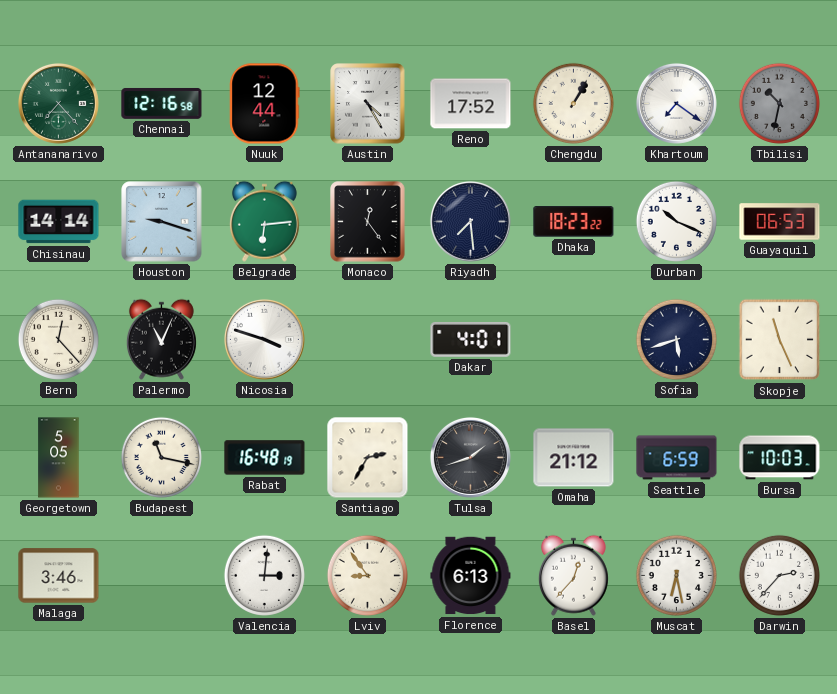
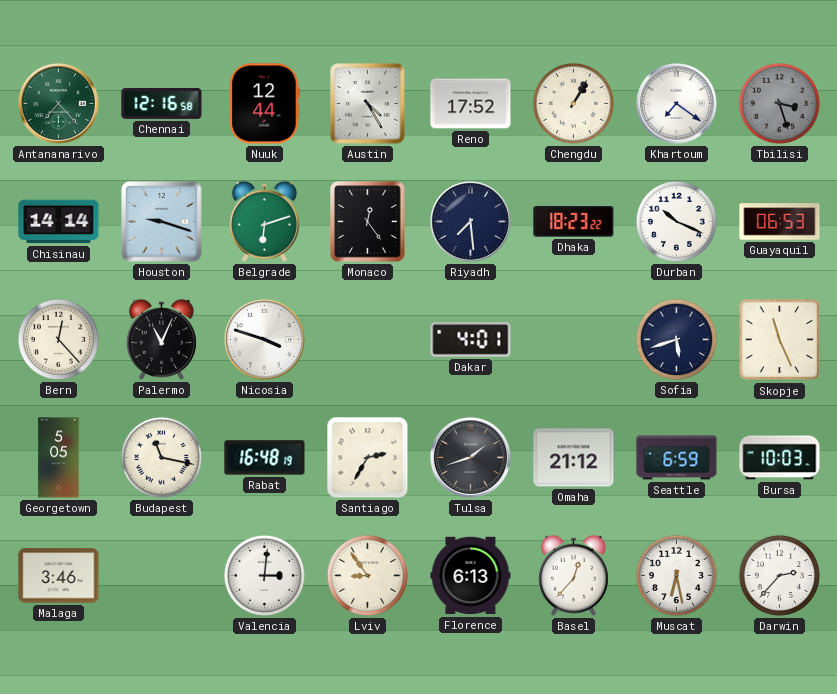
Tbilisi: 10:32 -> 3:27 (779, 103)
Belgrade: 6:14 -> 6:12 (264, 221)
